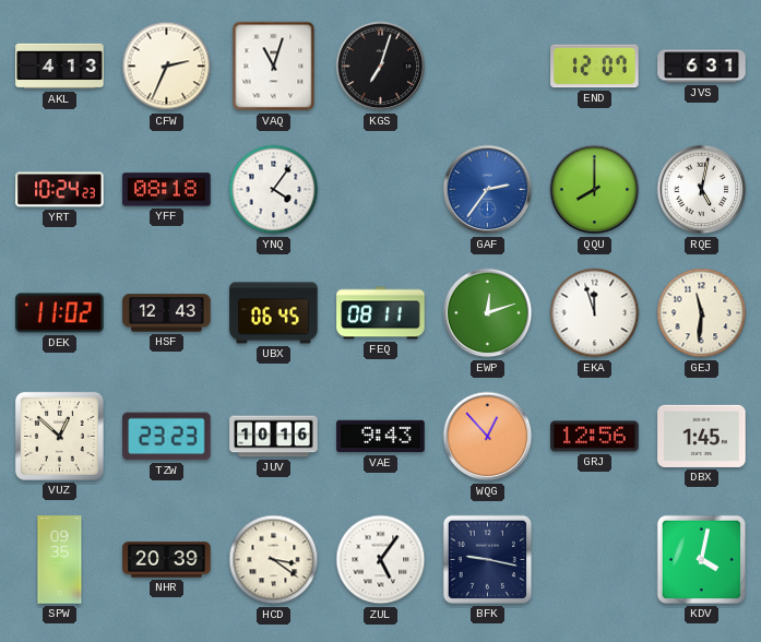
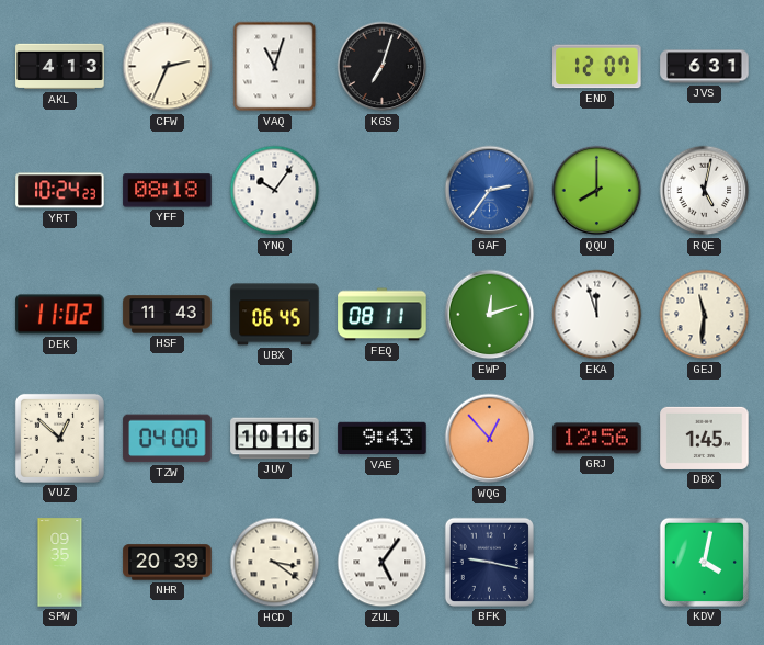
YNQ: 4:06 -> 10:06 (275, 191)
HSF: 12:43 -> 11:43 (168, 315)
TZW: 23:23 -> 04:00 (168, 439)
